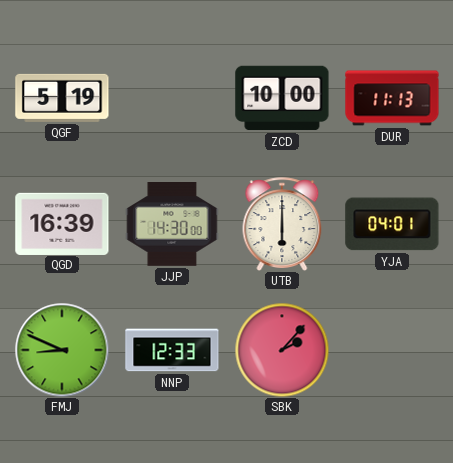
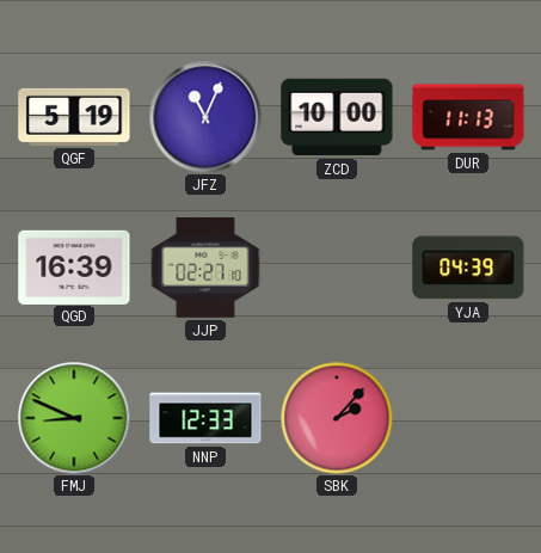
JFZ: none -> 11:04 (205, 117)
JJP: 14:30 -> 02:27 (205, 269)
UTB: 6:00 -> none (282, 224)
YJA: 04:01 -> 04:39 (468, 268)
